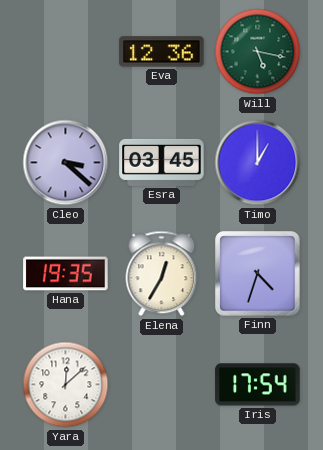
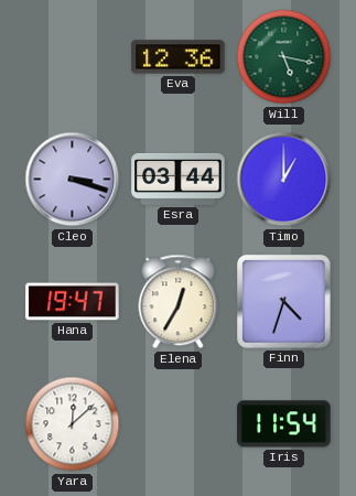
Cleo: 3:22 -> 3:18 (73, 180)
Esra: 03:45 -> 03:44 (179, 179)
Hana: 19:35 -> 19:47 (73, 302)
Iris: 17:54 -> 11:54 (284, 424)
